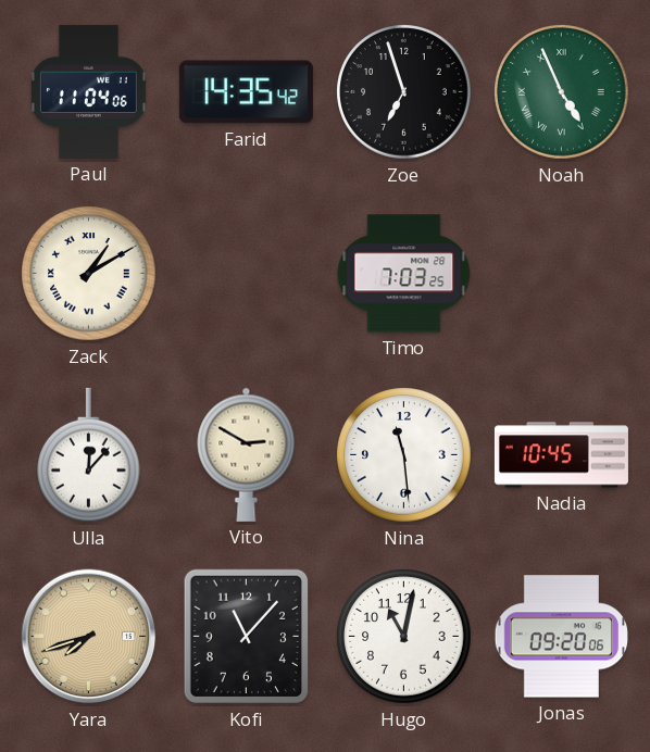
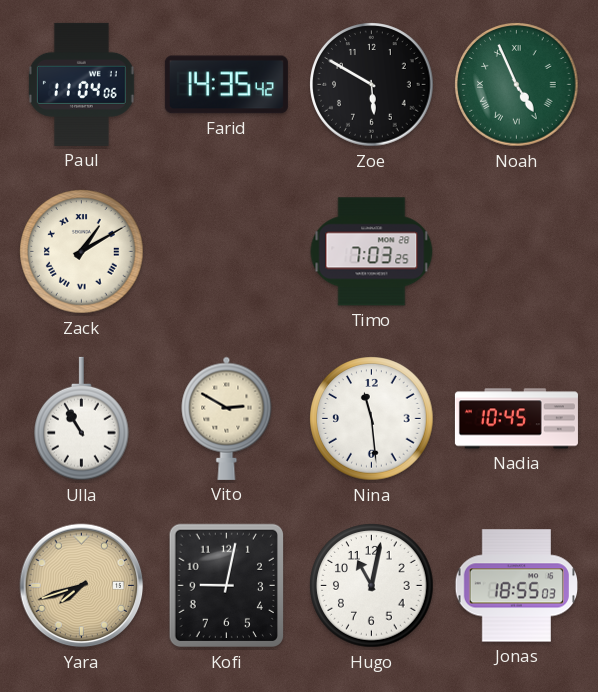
Zoe: 6:57 -> 5:50 (372, 85)
Ulla: 12:07 -> 10:55 (82, 419)
Kofi: 11:07 -> 9:02 (226, 586)
Jonas: 09:20 -> 18:55 (516, 586)
